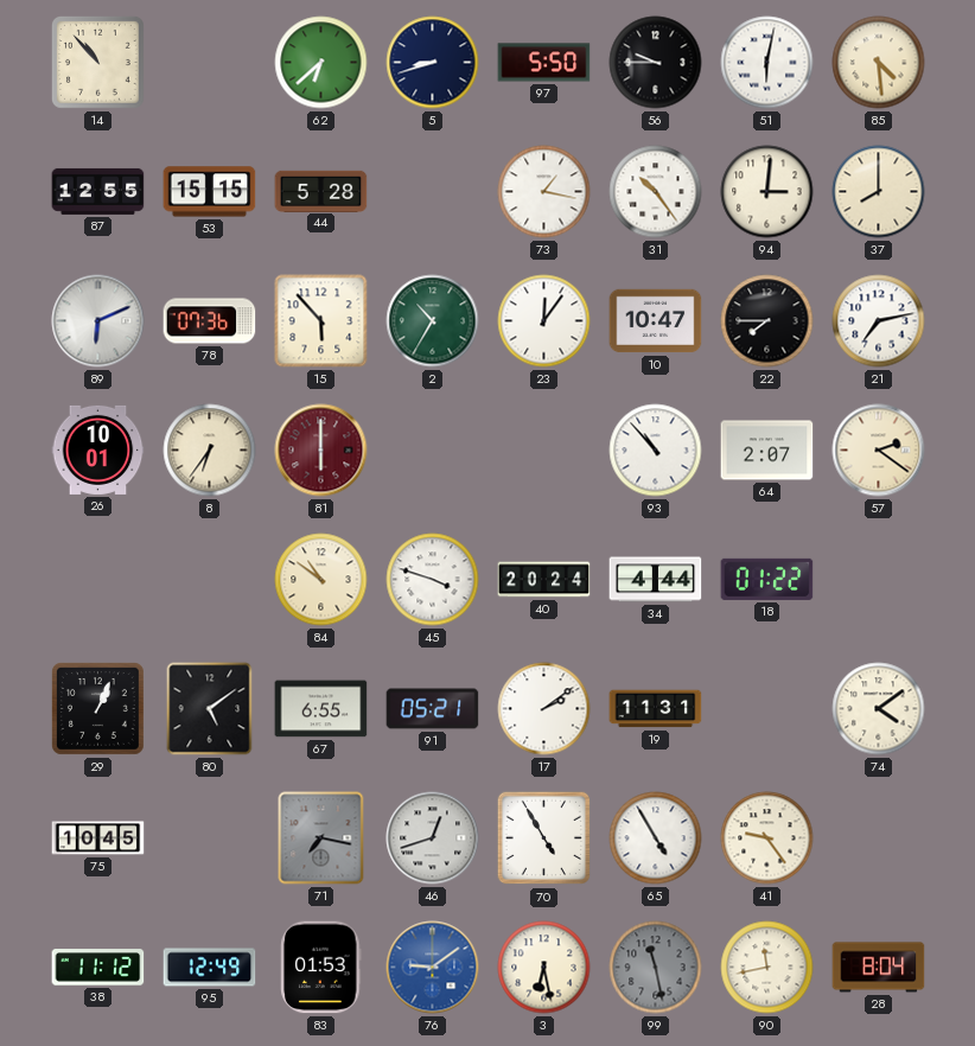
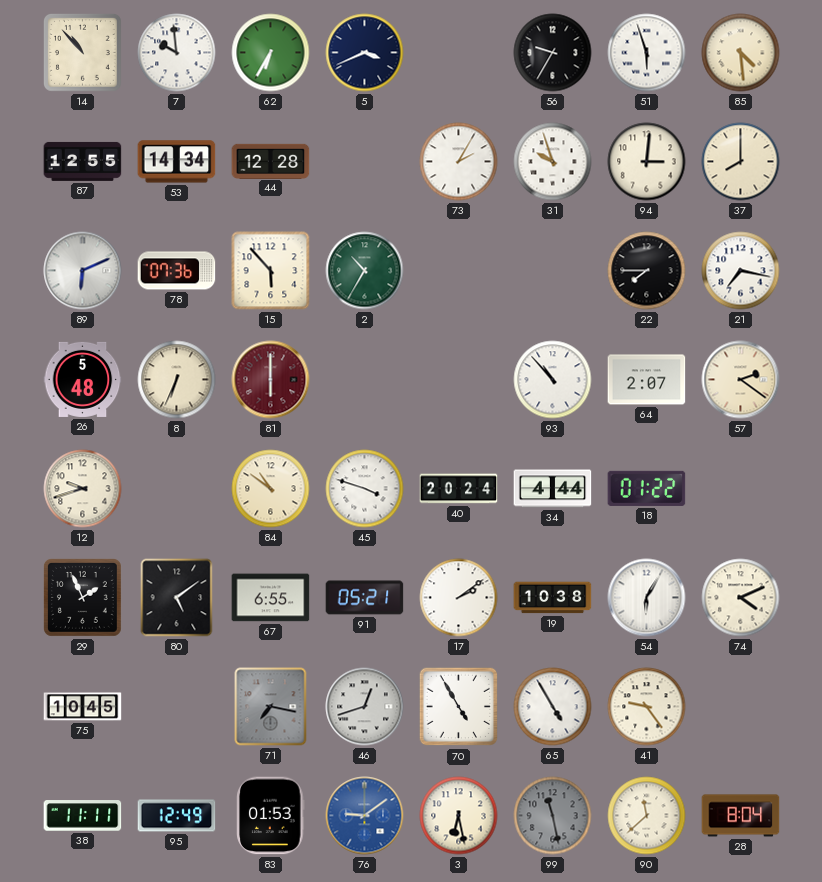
7: none -> 9:59 (177, 53)
62: 6:38 -> 6:35 (271, 53)
5: 8:42 -> 3:41 (365, 53)
97: 5:50 -> none (544, 63)
56: 9:45 -> 9:35 (553, 53)
51: 6:02 -> 5:57 (647, 53)
53: 15:15 -> 14:34 (177, 162)
44: 5:28 -> 12:28 (271, 161)
73: 1:17 -> 2:05 (459, 162)
31: 10:24 -> 9:57 (553, 162)
23: 12:06 -> none (544, 321)
10: 10:47 -> none (656, 321)
21: 7:13 -> 7:17 (741, 271)
26: 10:01 -> 5:48 (83, 379)
8: 6:36 -> 6:34 (177, 380)
12: none -> 9:42 (83, 489)
29: 1:04 -> 1:56 (83, 598)
19: 11:31 -> 10:38 (553, 598)
54: none -> 6:05 (647, 598)
74: 4:09 -> 4:11 (741, 598)
38: 11:12 -> 11:11 (83, 816)
90: 11:43 -> 11:38 (647, 816)
